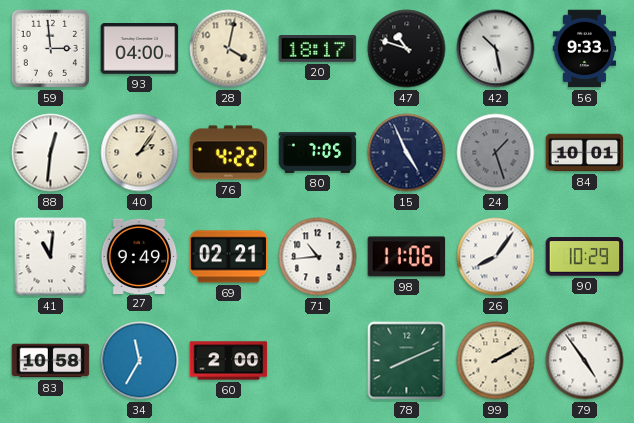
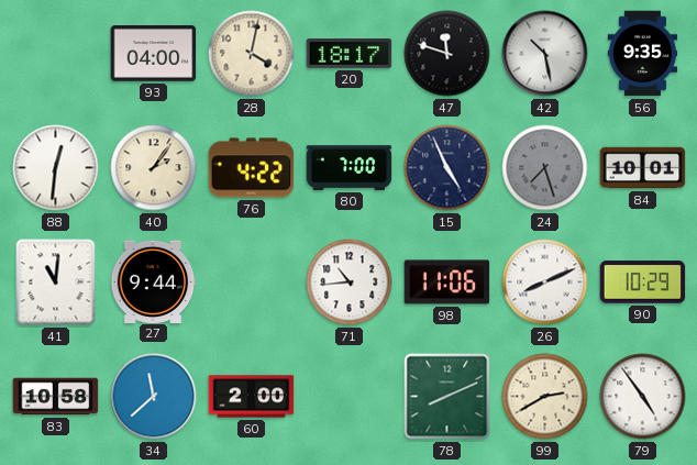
59: 2:59 -> none (50, 48)
47: 10:48 -> 11:48 (447, 54)
56: 9:33 -> 9:35 (643, 54)
80: 7:05 -> 7:00 (350, 167)
24: 1:27 -> 7:27 (545, 168)
27: 9:49 -> 9:44 (153, 281)
69: 02:21 -> none (229, 257)
26: 8:06 -> 8:11 (545, 283)
34: 11:35 -> 11:38 (154, 397)
99: 2:10 -> 2:40 (545, 397)
